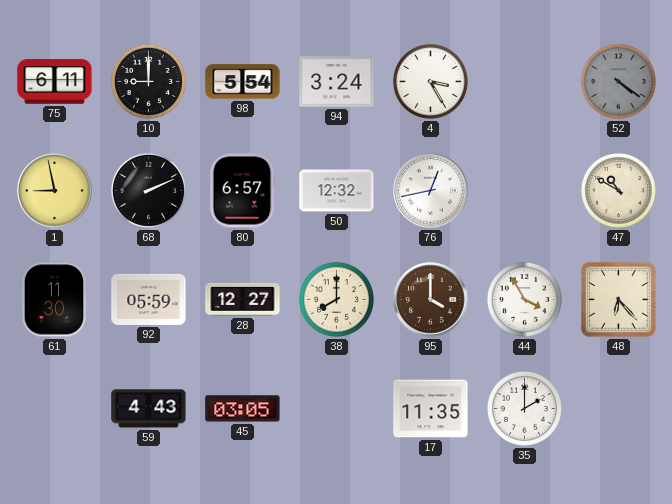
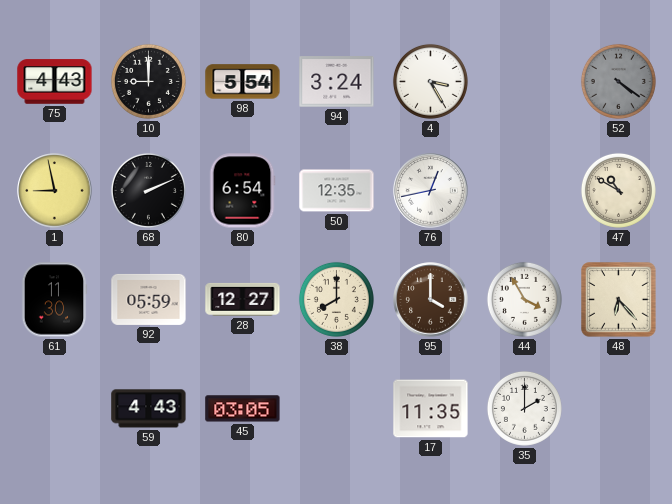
75: 6:11 -> 4:43 (55, 82)
80: 6:57 -> 6:54 (242, 191)
50: 12:32 -> 12:35 (337, 191)
